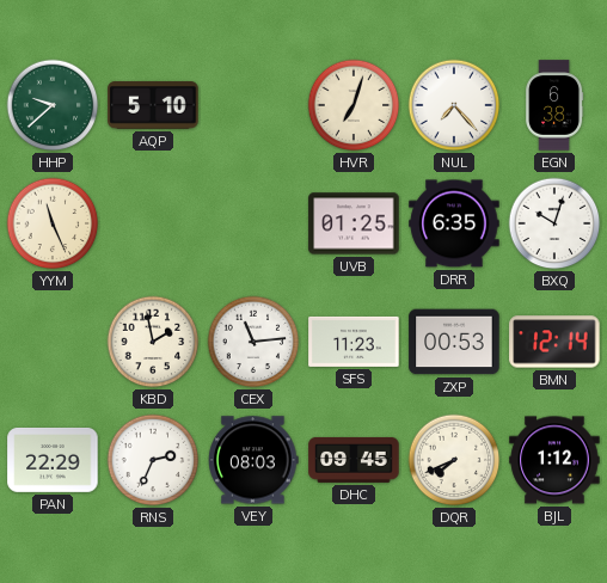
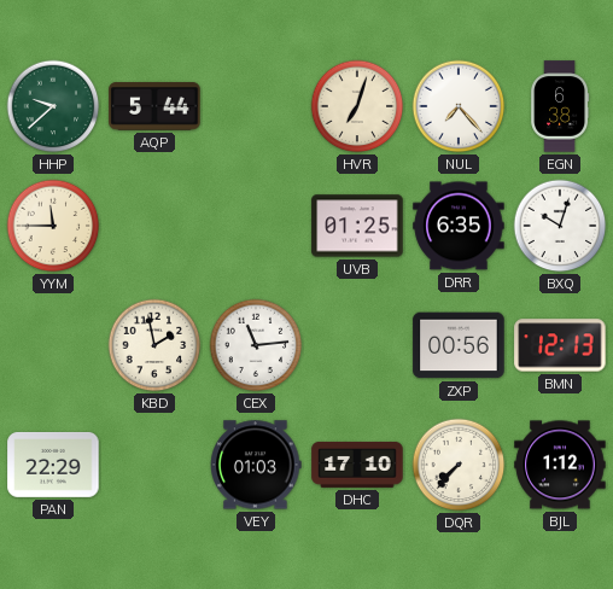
AQP: 5:10 -> 5:44 (154, 106)
YYM: 11:26 -> 11:45 (53, 226)
SFS: 11:23 -> none (354, 342)
ZXP: 00:53 -> 00:56 (459, 345)
BMN: 12:14 -> 12:13 (560, 345)
RNS: 2:34 -> none (153, 460)
VEY: 08:03 -> 01:03 (256, 465)
DHC: 09:45 -> 17:10 (357, 465)
DQR: 7:41 -> 7:37 (459, 465)
